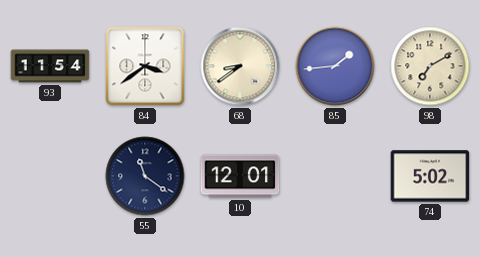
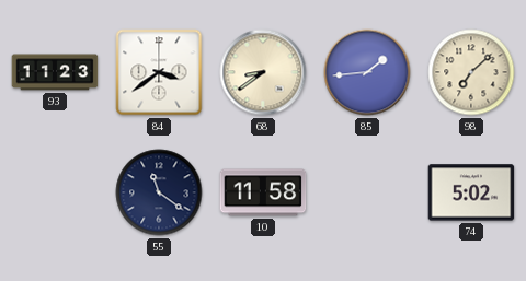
93: 11:54 -> 11:23 (55, 72)
98: 7:10 -> 7:08 (471, 72)
10: 12:01 -> 11:58 (263, 192)
